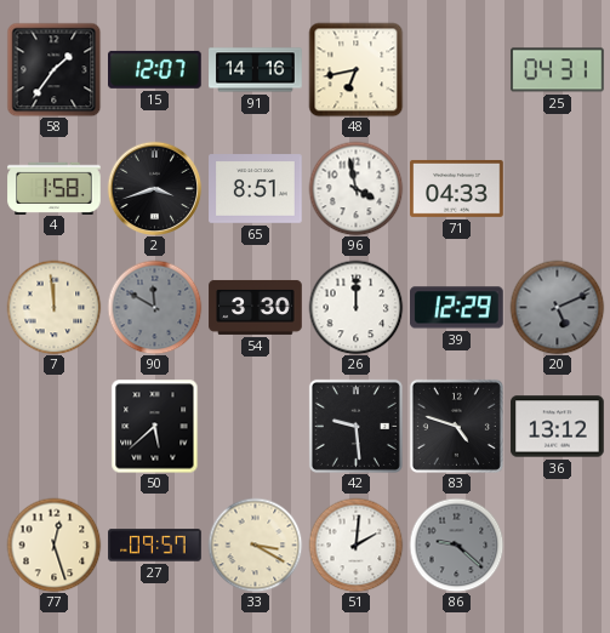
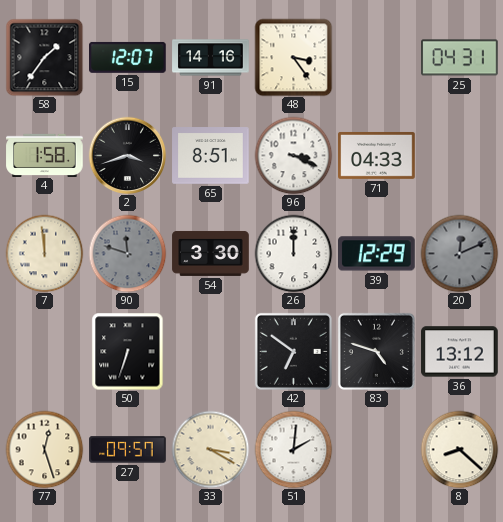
48: 6:43 -> 3:24 (293, 57)
96: 3:58 -> 3:19 (293, 155)
90: 11:50 -> 11:48 (127, 253)
20: 5:11 -> 12:11 (459, 253)
50: 5:38 -> 6:33 (128, 351)
42: 9:29 -> 6:51 (293, 351)
86: 9:22 -> none (456, 544)
8: none -> 8:22 (459, 449)
